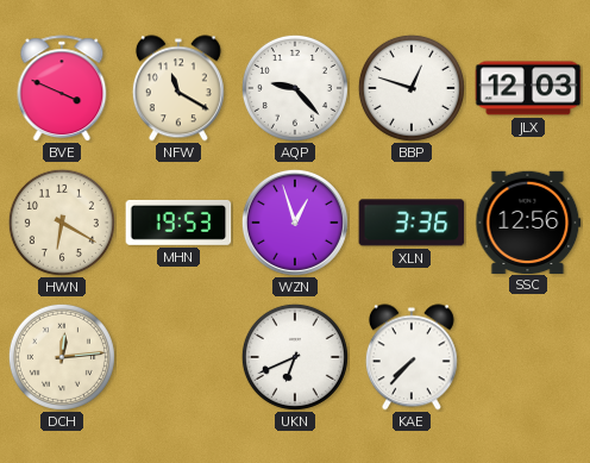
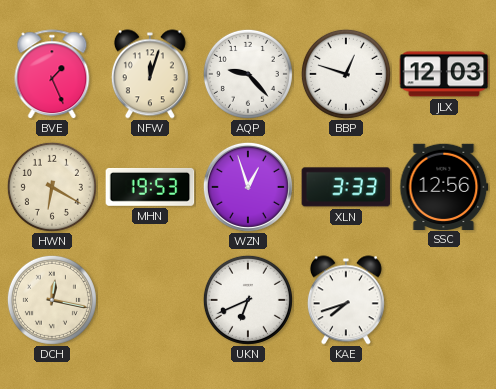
BVE: 3:49 -> 1:26 (52, 74)
NFW: 11:20 -> 12:03 (150, 74)
XLN: 3:36 -> 3:33 (346, 187)
DCH: 12:14 -> 12:17 (52, 300)
KAE: 7:37 -> 7:42 (346, 300)
